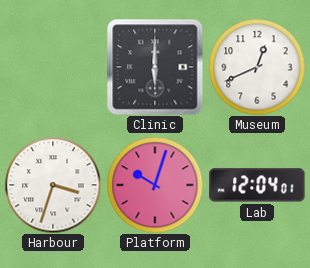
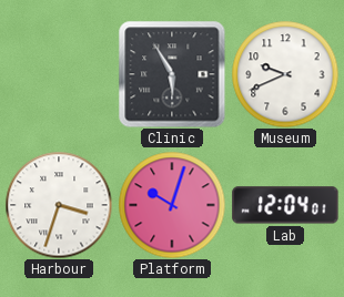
Clinic: 6:00 -> 5:55 (172, 74)
Museum: 12:41 -> 9:41 (285, 74)
